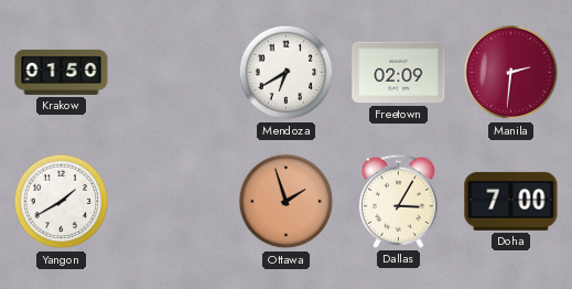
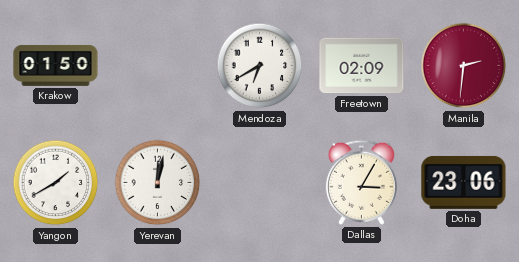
Yerevan: none -> 12:02 (158, 183)
Ottawa: 1:57 -> none (287, 202)
Doha: 7:00 -> 23:06 (464, 182)
